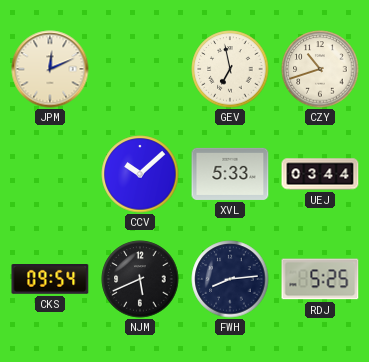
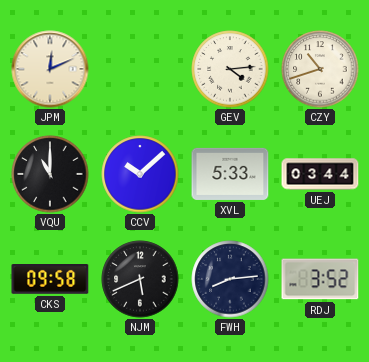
GEV: 6:58 -> 4:14 (230, 69)
VQU: none -> 11:00 (50, 174)
CKS: 09:54 -> 09:58 (50, 280)
RDJ: 5:25 -> 3:52 (320, 279)
